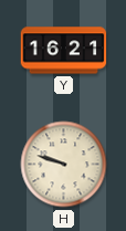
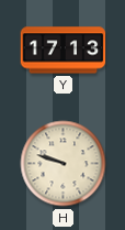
Y: 16:21 -> 17:13 (64, 51)
